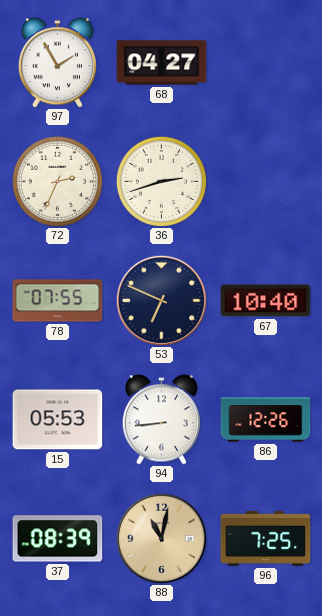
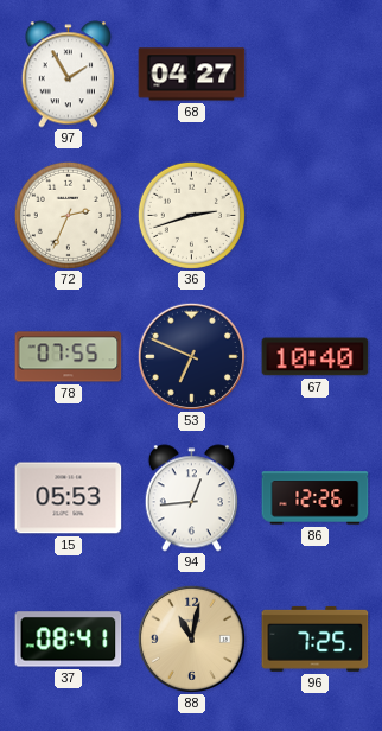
94: 8:44 -> 12:44 (191, 498)
37: 08:39 -> 08:41 (69, 640)
